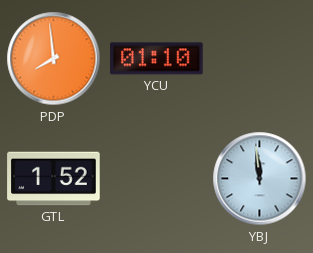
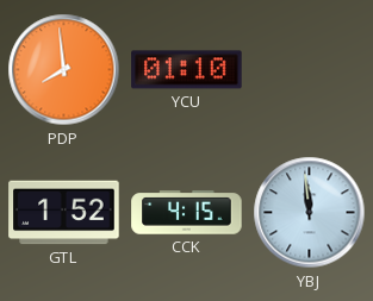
CCK: none -> 4:15 (187, 213)
